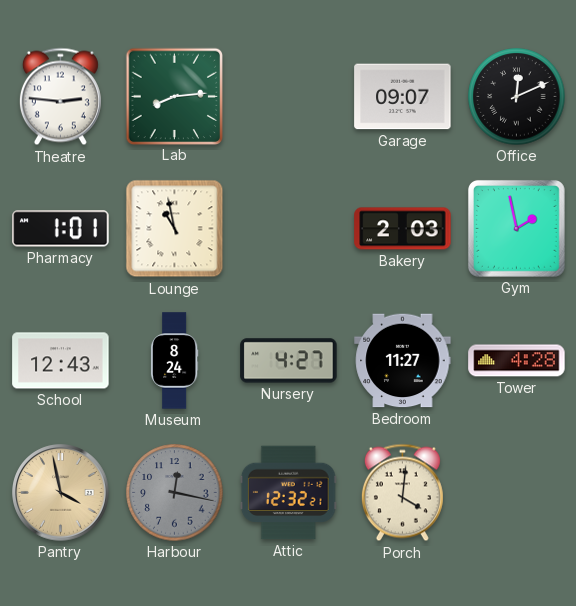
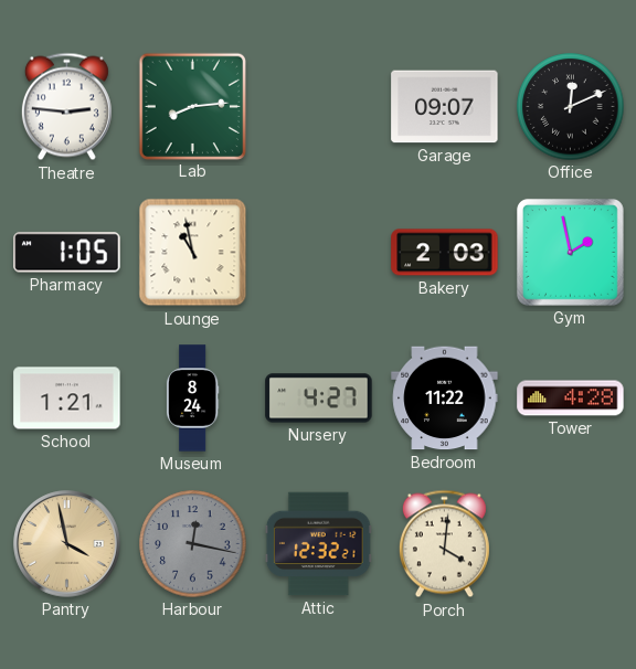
Pharmacy: 1:01 -> 1:05 (67, 253)
School: 12:43 -> 1:21 (67, 399)
Bedroom: 11:27 -> 11:22 (445, 399)
